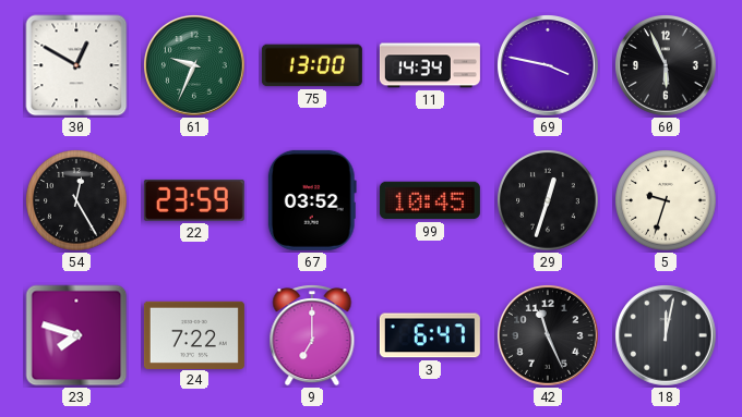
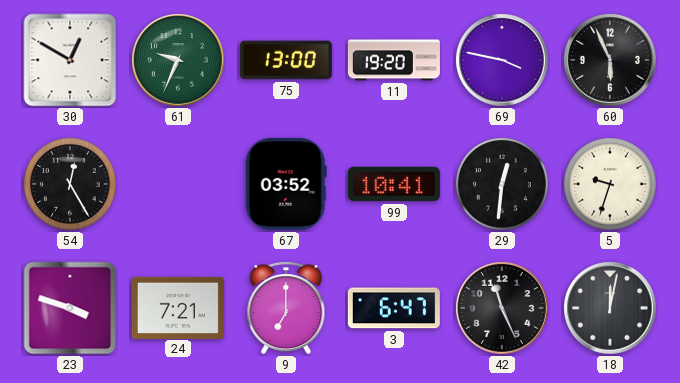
11: 14:34 -> 19:20 (394, 60)
22: 23:59 -> none (194, 200)
99: 10:45 -> 10:41 (394, 184)
29: 12:33 -> 12:31 (502, 184)
23: 7:48 -> 3:48 (70, 308)
24: 7:22 -> 7:21 (178, 307)
